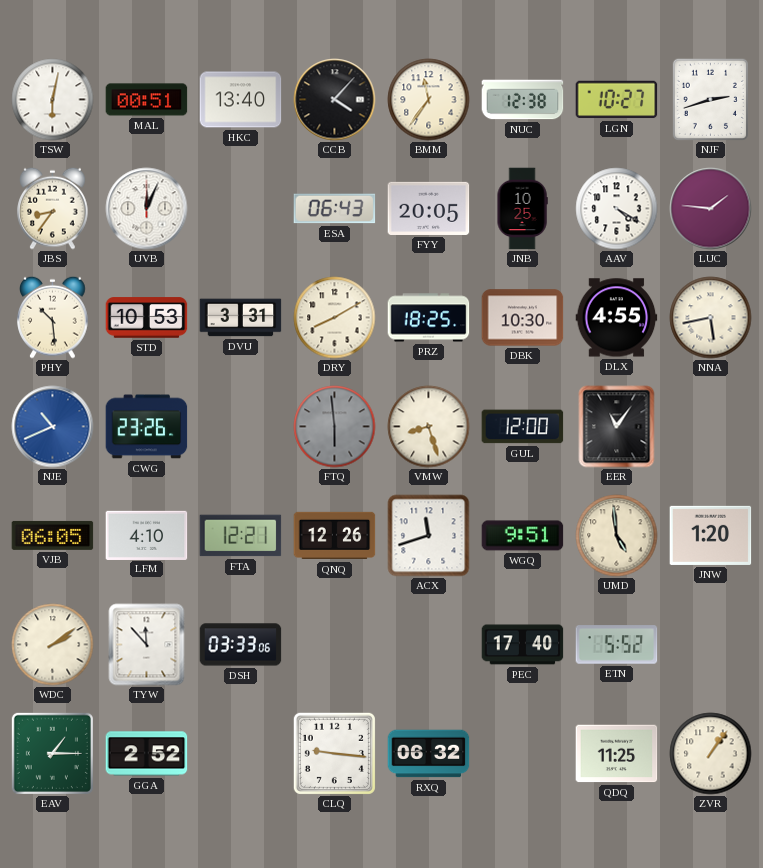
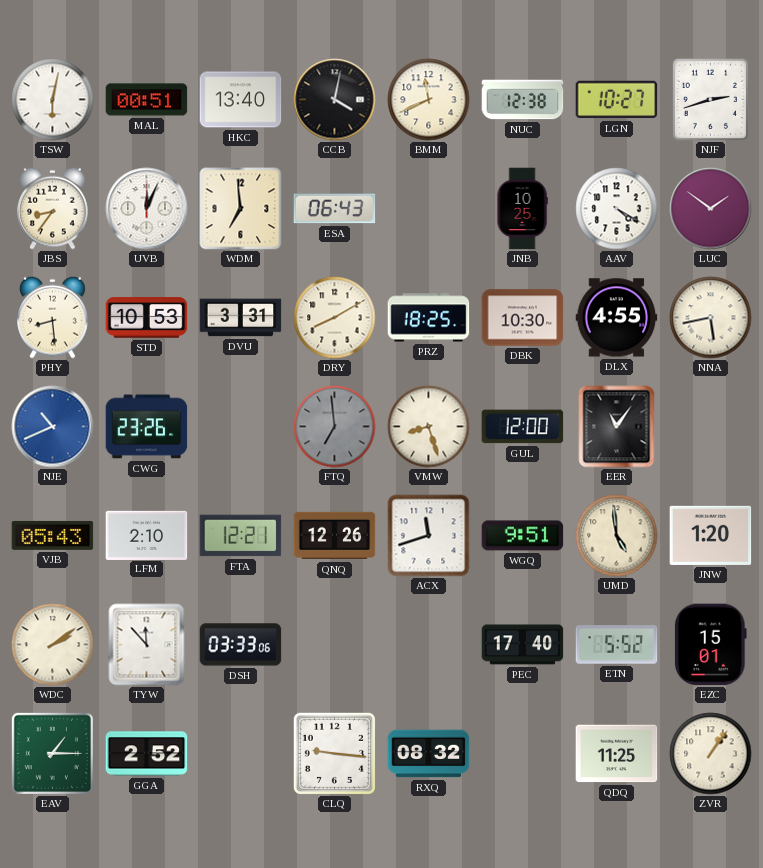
CCB: 4:07 -> 4:02 (335, 100)
BMM: 11:36 -> 11:41 (429, 100)
WDM: none -> 6:59 (241, 209)
FYY: 20:05 -> none (429, 208)
LUC: 1:46 -> 1:51 (711, 209)
PHY: 10:29 -> 8:29 (53, 317)
FTQ: 5:59 -> 6:59 (335, 427)
VJB: 06:05 -> 05:43 (53, 535)
LFM: 4:10 -> 2:10 (147, 535)
EZC: none -> 15:01 (711, 645)
RXQ: 06:32 -> 08:32 (429, 754)
